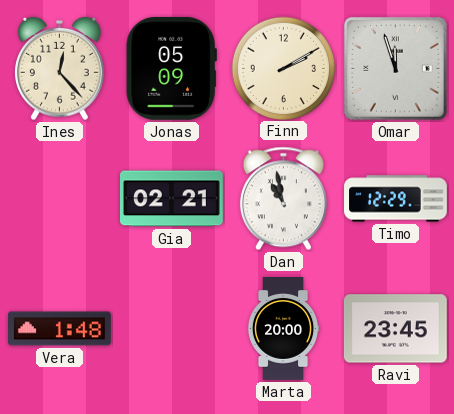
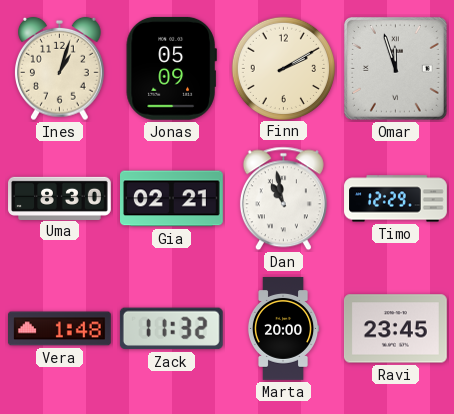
Ines: 12:23 -> 1:03 (60, 69)
Uma: none -> 8:30 (60, 198)
Zack: none -> 11:32 (171, 329)
